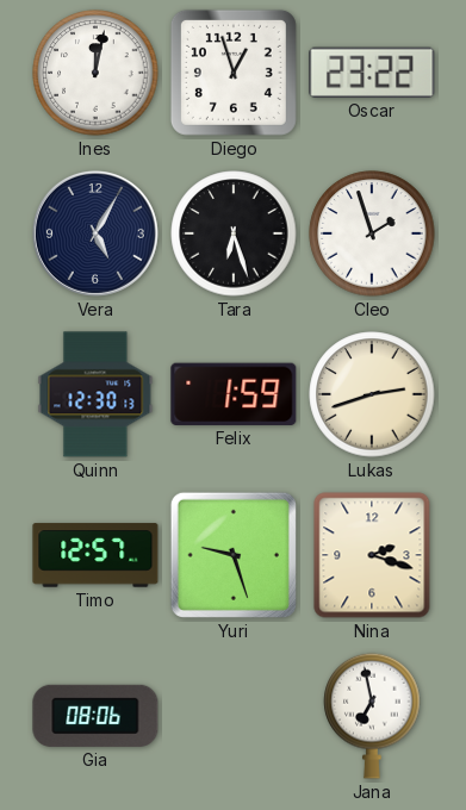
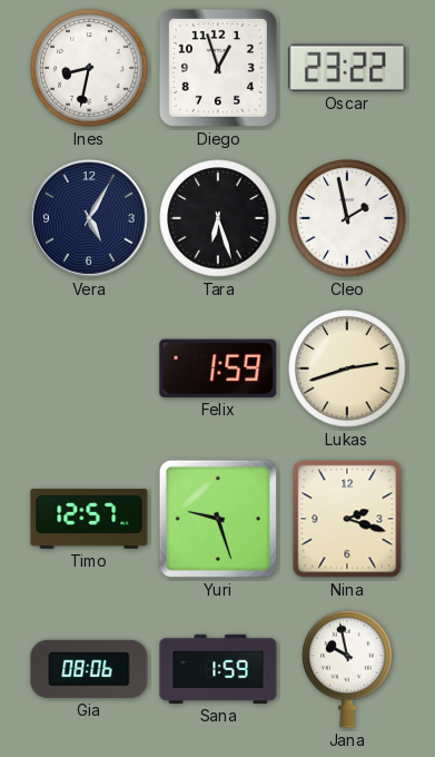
Ines: 12:02 -> 8:32 (89, 68)
Cleo: 1:57 -> 1:58 (347, 218)
Quinn: 12:30 -> none (95, 394)
Sana: none -> 1:59 (218, 669)
Jana: 6:58 -> 9:58 (347, 669)
